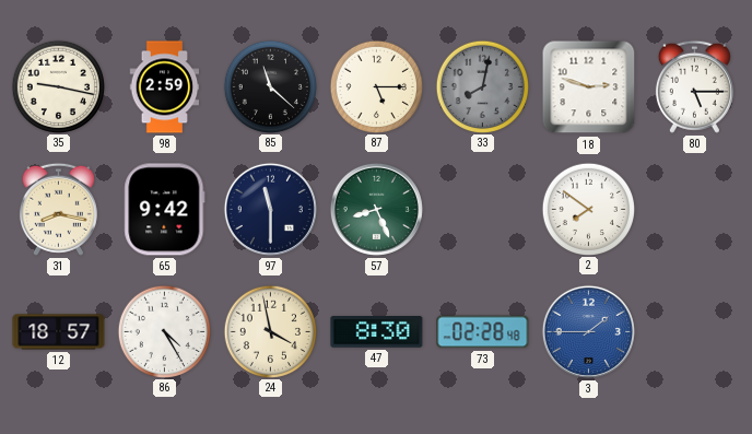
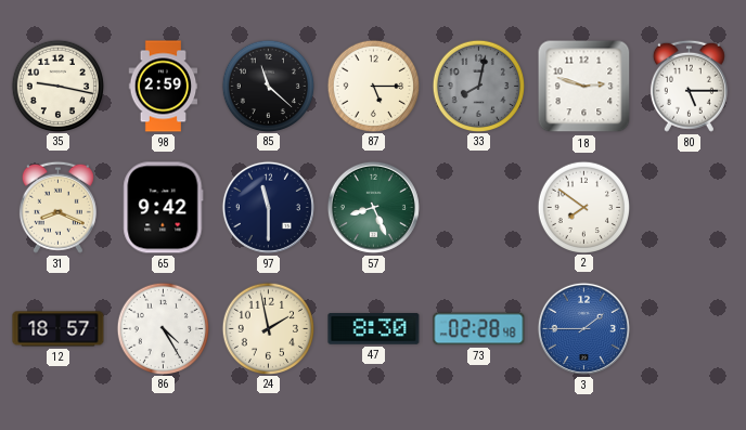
31: 8:17 -> 8:19 (57, 207)
24: 3:58 -> 1:58 (268, 328)
